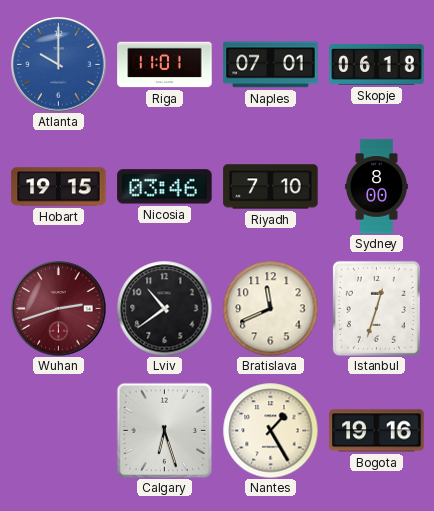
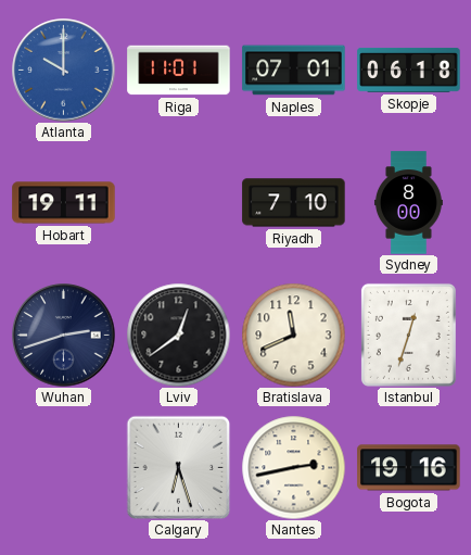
Hobart: 19:15 -> 19:11 (64, 203)
Nicosia: 03:46 -> none (165, 187)
Wuhan dial: burgundy -> navy (64, 336)
Lviv: 10:39 -> 12:39 (178, 335)
Nantes: 1:25 -> 2:43 (293, 467)
